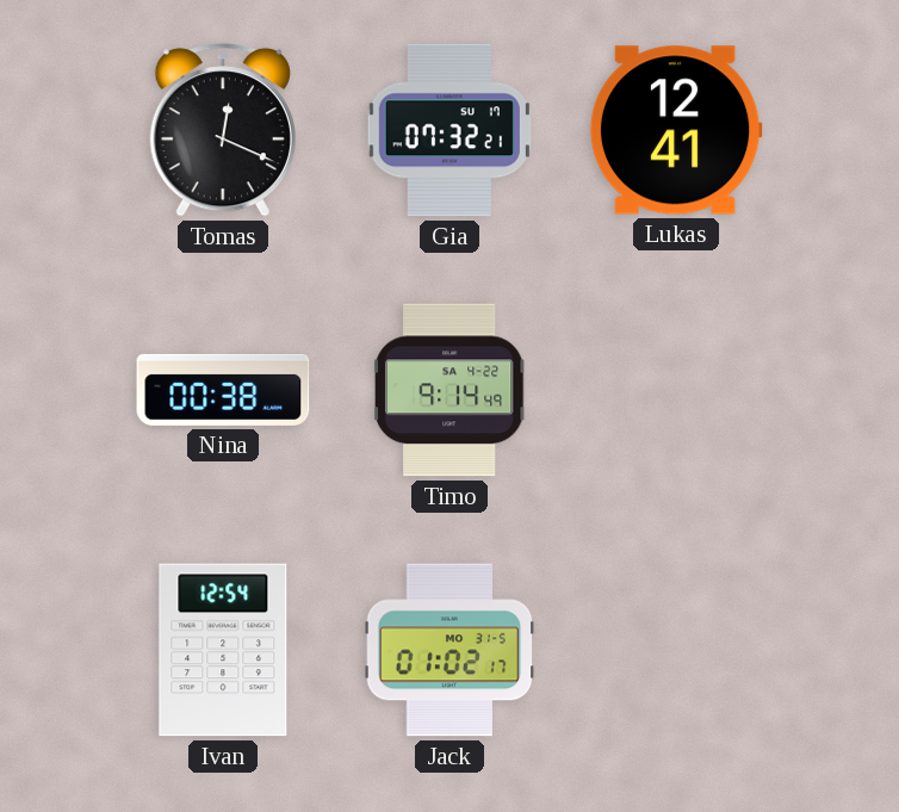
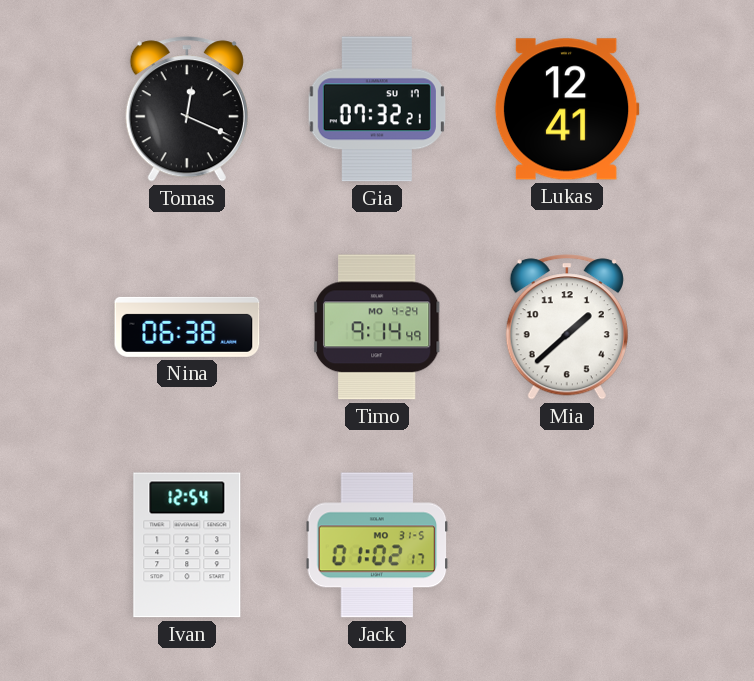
Nina: 00:38 -> 06:38 (187, 327)
Timo date: SA 4-22 -> MO 4-24 (377, 327)
Mia: none -> 1:38 (567, 327)
